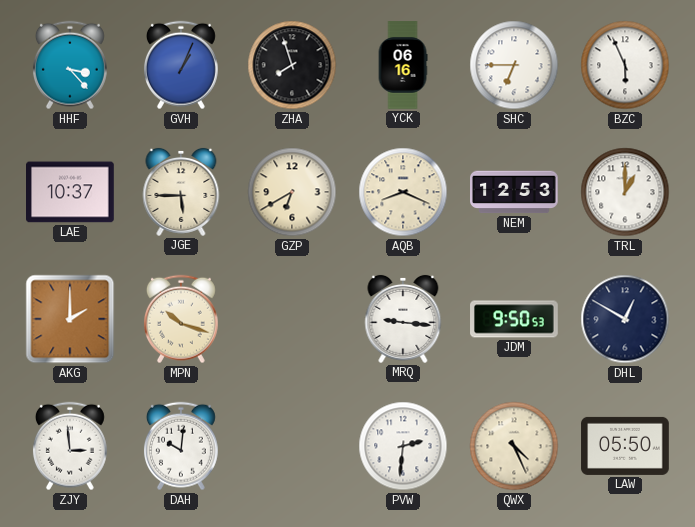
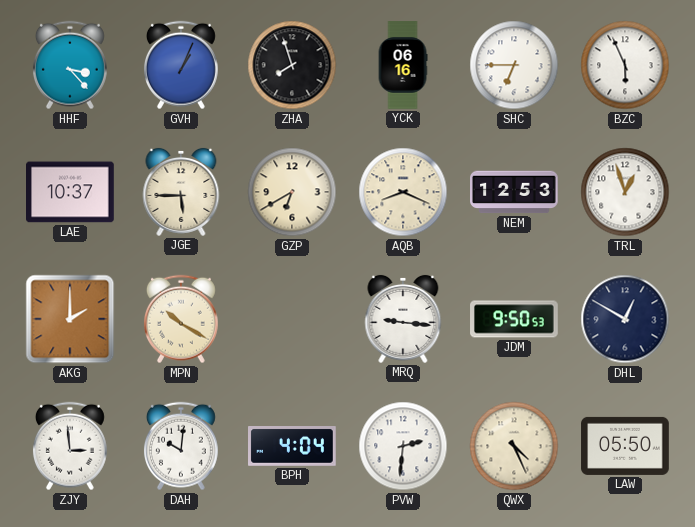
TRL: 1:00 -> 12:57 (625, 192)
MPN: 10:18 -> 10:20 (181, 319)
BPH: none -> 4:04 (293, 447)
